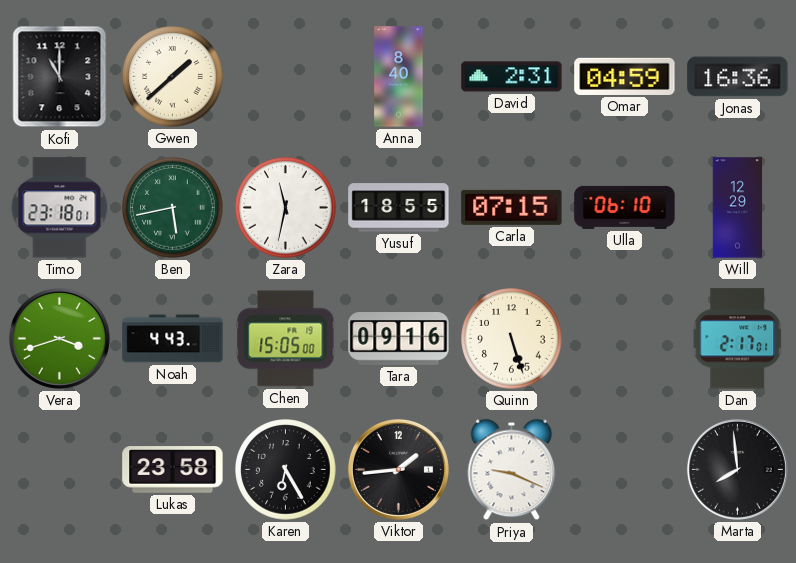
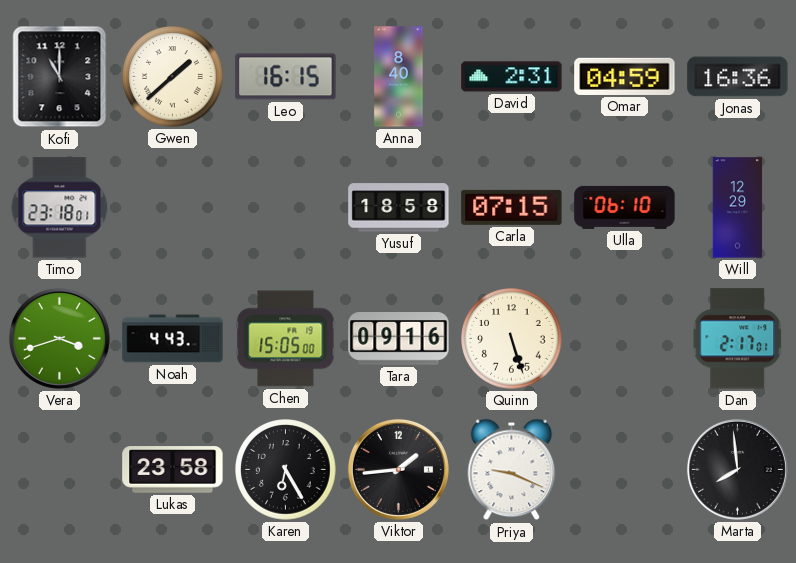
Leo: none -> 16:15 (286, 77)
Ben: 5:43 -> none (173, 208)
Zara: 11:32 -> none (286, 208)
Yusuf: 18:55 -> 18:58 (399, 208)
